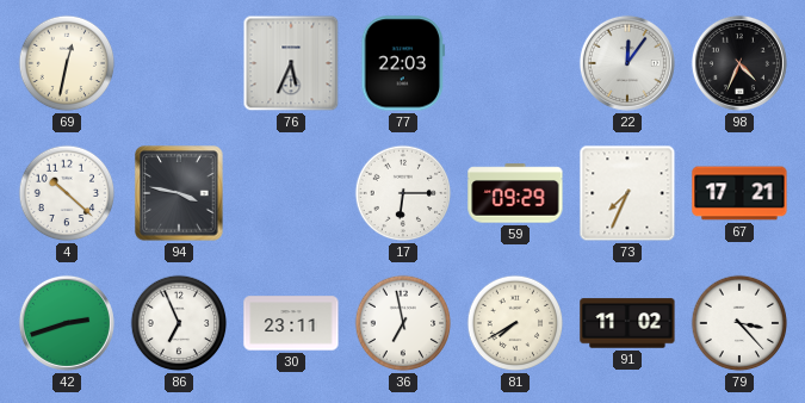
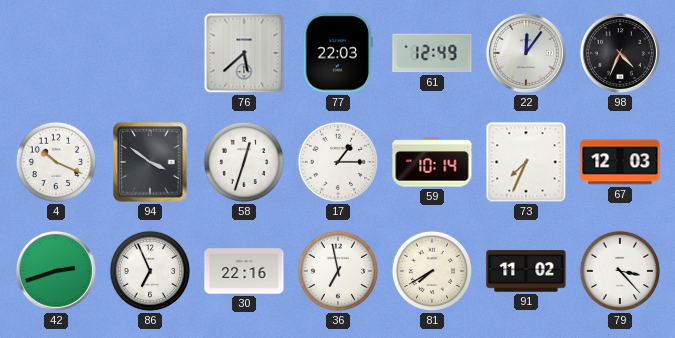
69: 12:32 -> none (67, 63)
76: 5:34 -> 5:38 (244, 53)
61: none -> 12:49 (432, 53)
4: 10:22 -> 10:19 (56, 162)
94: 3:47 -> 3:51 (150, 162)
58: none -> 12:33 (244, 162)
17: 6:15 -> 1:15 (338, 162)
59: 09:29 -> 10:14 (432, 162)
67: 17:21 -> 12:03 (620, 162)
30: 23:11 -> 22:16 (244, 271)
